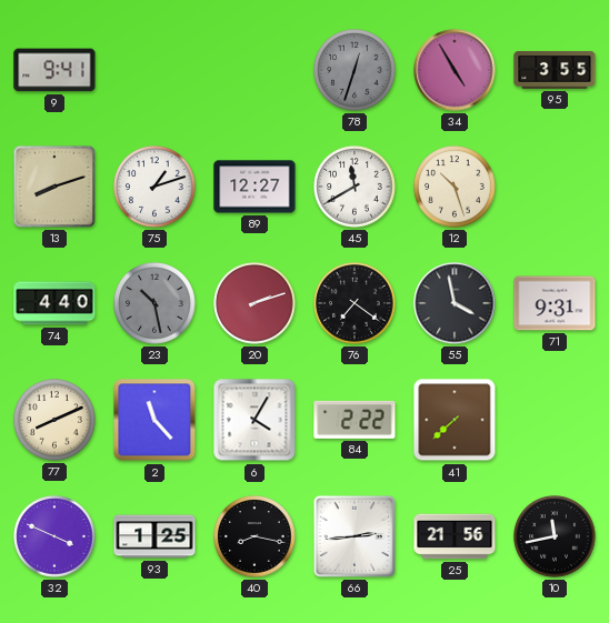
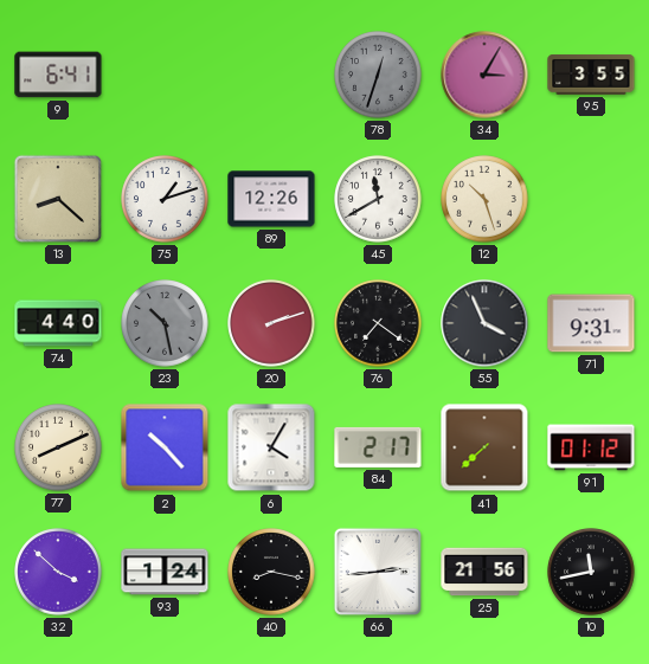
9: 9:41 -> 6:41 (58, 75)
34: 4:55 -> 3:05 (484, 75)
13: 8:12 -> 8:22 (58, 199)
89: 12:27 -> 12:26 (271, 199)
55: 3:58 -> 3:56 (484, 323)
2: 11:23 -> 10:23 (165, 447)
84: 2:22 -> 2:17 (378, 447)
91: none -> 01:12 (591, 447)
32: 3:49 -> 3:52 (58, 572)
93: 1:25 -> 1:24 (165, 572)
